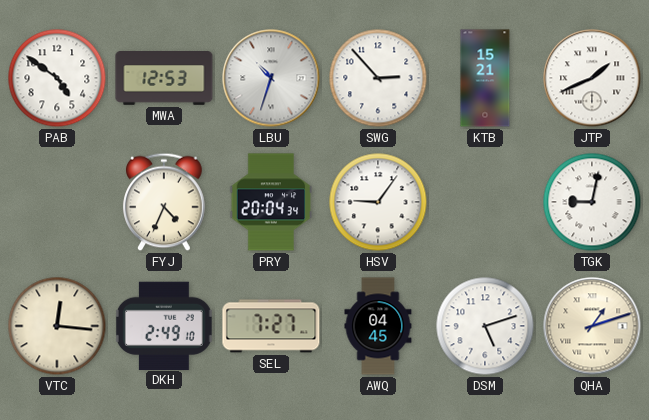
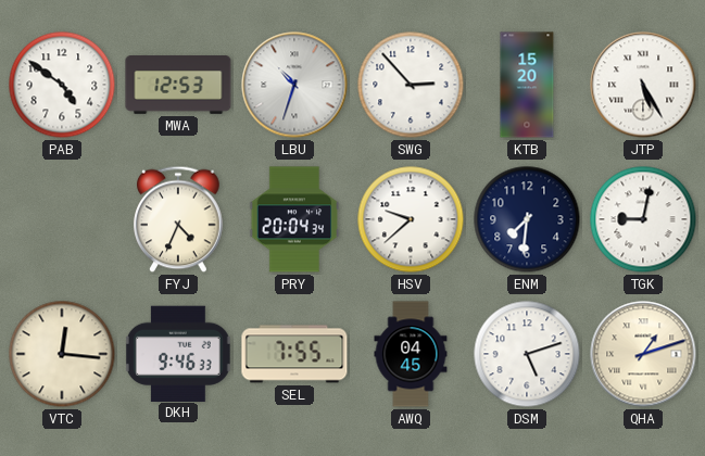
KTB: 15:21 -> 15:20 (527, 85)
JTP: 1:41 -> 5:25 (643, 85)
HSV: 9:06 -> 9:38 (411, 219)
ENM: none -> 7:31 (527, 219)
DKH: 2:49 -> 9:46 (178, 353)
SEL: 7:27 -> 7:55 (294, 354)
